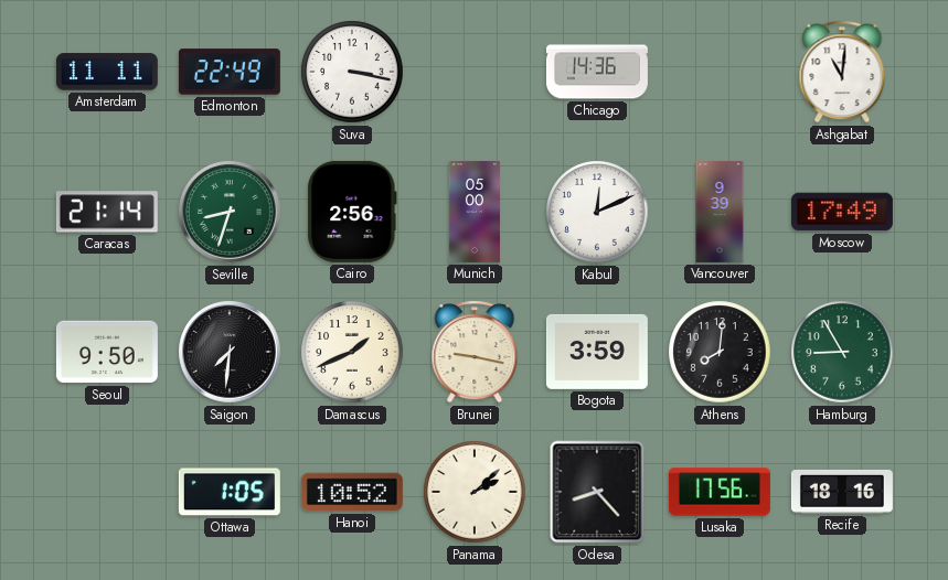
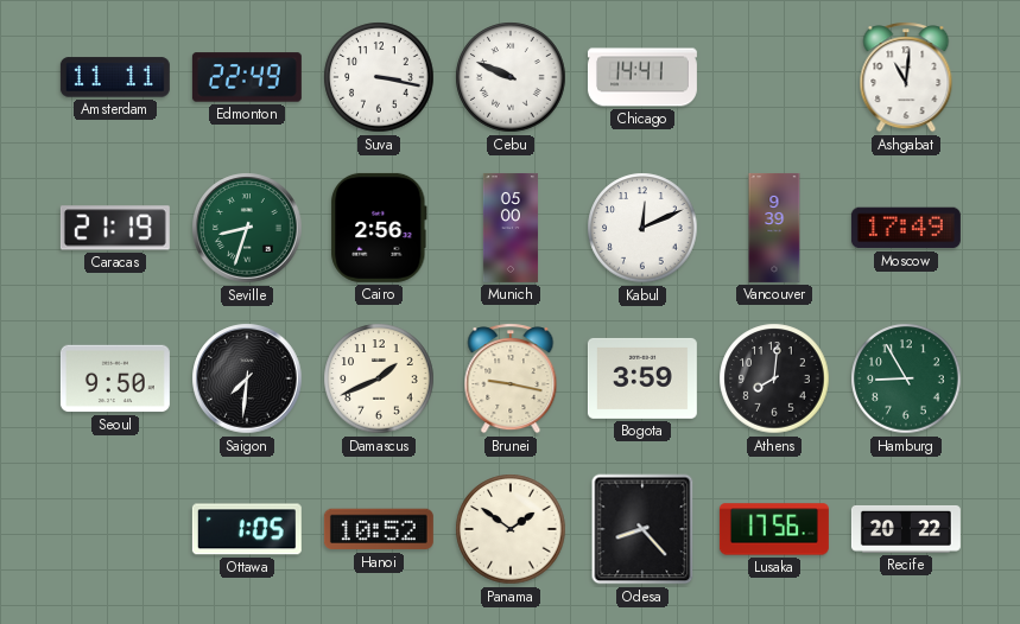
Cebu: none -> 9:49 (511, 77)
Chicago: 14:36 -> 14:41 (642, 77)
Caracas: 21:14 -> 21:19 (115, 228)
Panama: 2:08 -> 1:51 (511, 529)
Recife: 18:16 -> 20:22 (906, 529)
